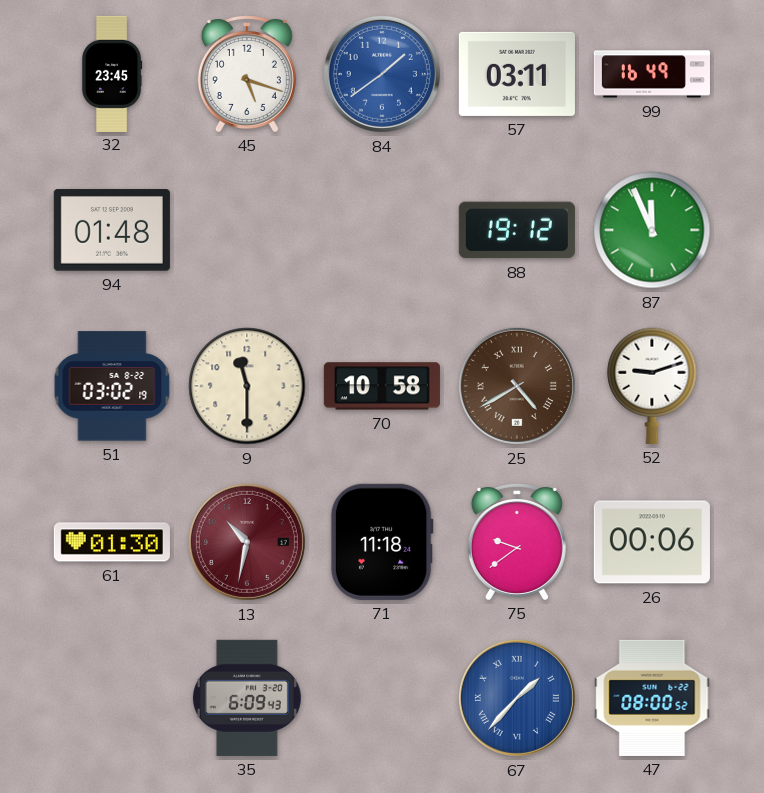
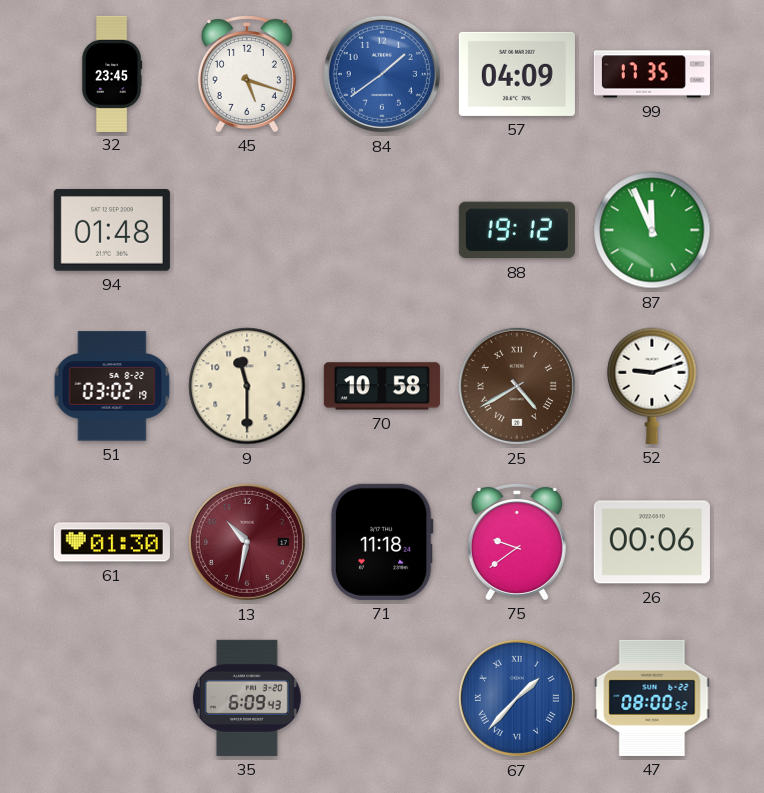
57: 03:11 -> 04:09 (517, 74)
99: 16:49 -> 17:35 (652, 74)
